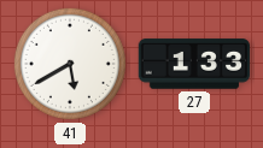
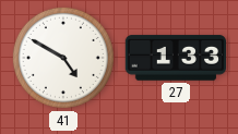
41: 5:40 -> 4:50 (63, 58)
